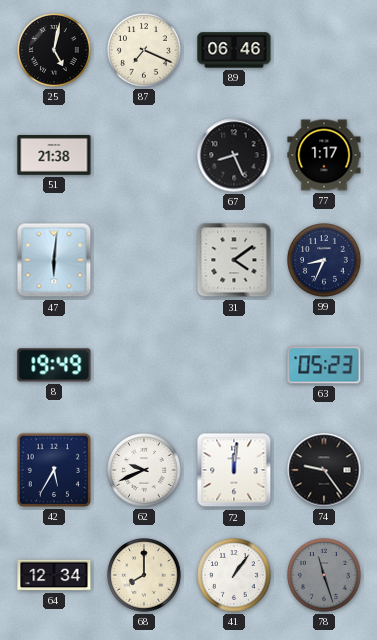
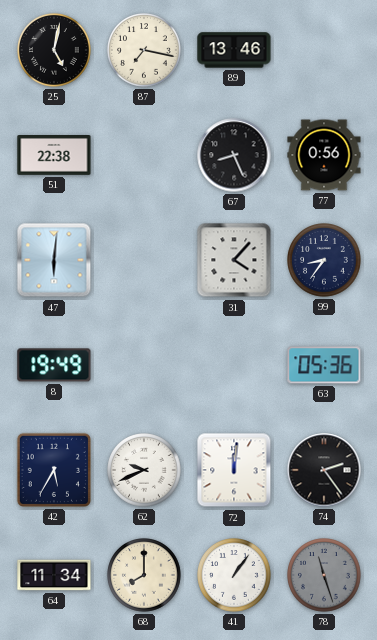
87: 7:19 -> 7:17 (144, 50)
89: 06:46 -> 13:46 (234, 50)
51: 21:38 -> 22:38 (54, 156)
77: 1:17 -> 0:56 (324, 155)
31: 4:09 -> 4:07 (234, 260)
99: 8:34 -> 8:36 (324, 260)
63: 05:23 -> 05:36 (324, 365)
74: 9:24 -> 2:24 (324, 470)
64: 12:34 -> 11:34 (54, 575)
